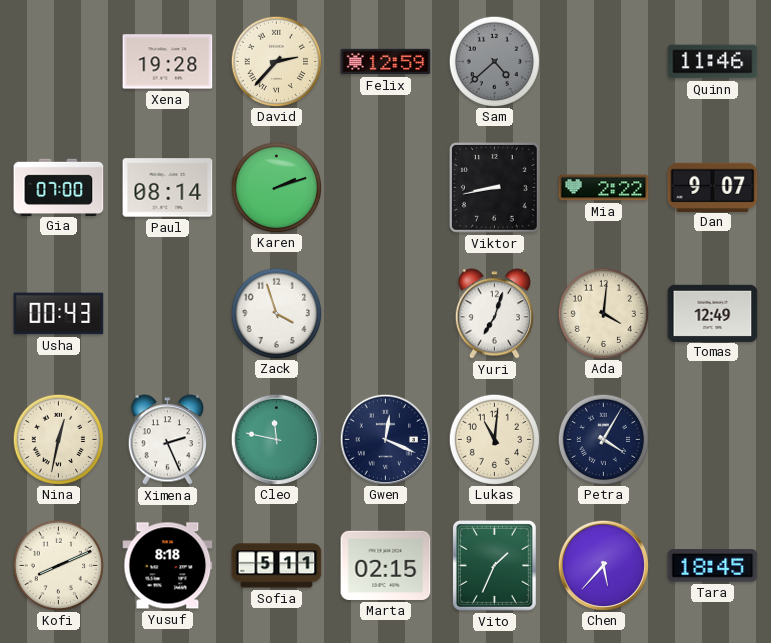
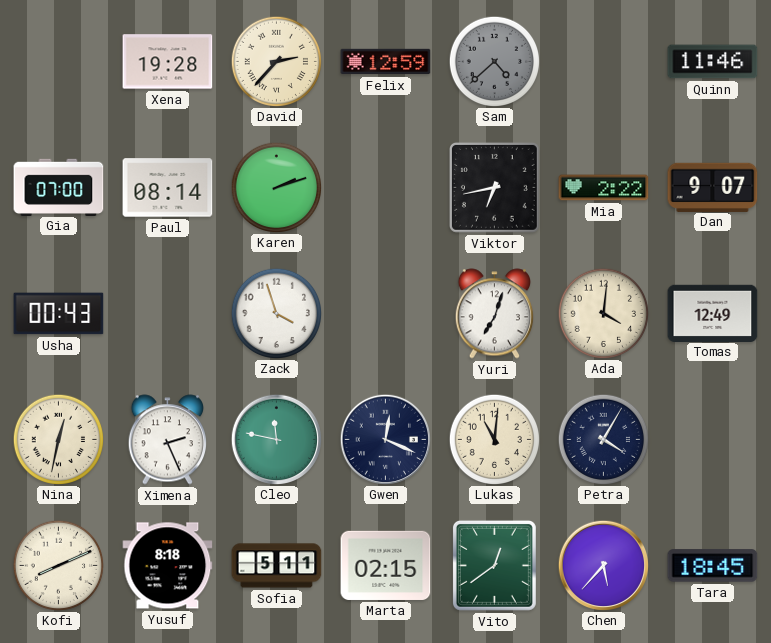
Viktor: 8:43 -> 6:43 (494, 187)
Vito: 1:34 -> 12:39 (494, 565)
